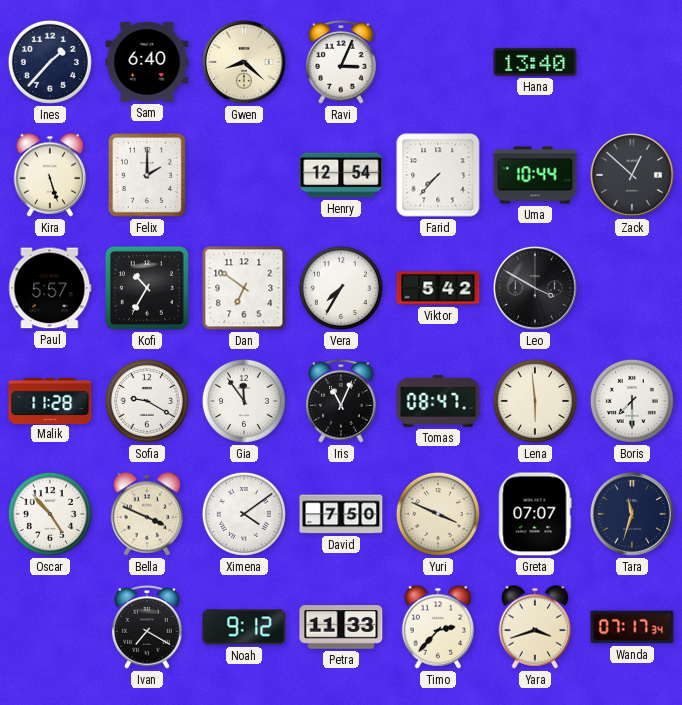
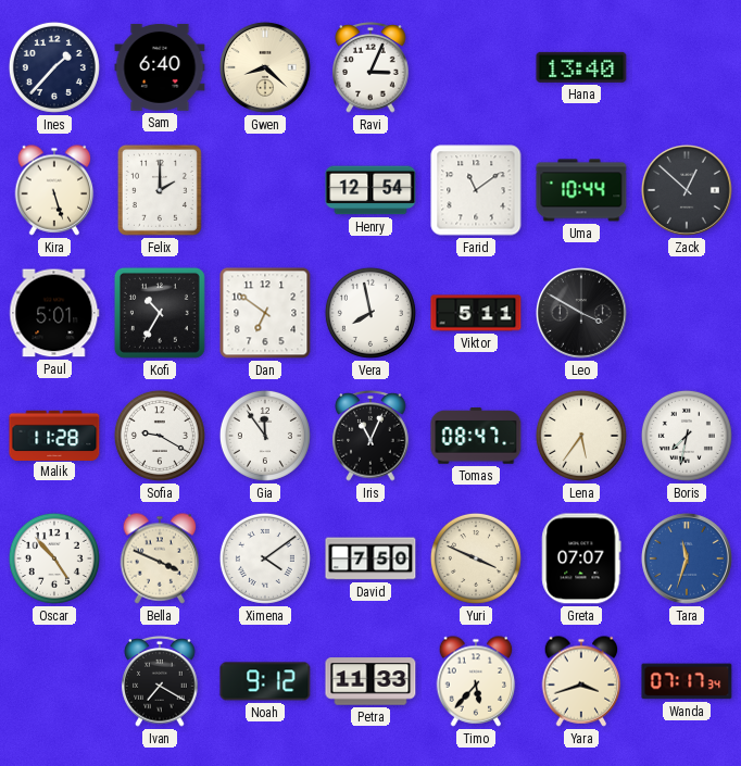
Farid: 7:37 -> 11:09 (476, 190)
Paul: 5:57 -> 5:01 (54, 313)
Vera: 7:35 -> 7:58 (370, 313)
Viktor: 5:42 -> 5:11 (476, 313)
Lena: 5:59 -> 5:36 (581, 436)
Boris: 7:30 -> 7:32 (687, 436)
Tara dial: navy -> blue (687, 558)
Timo: 2:37 -> 5:37 (476, 681)
